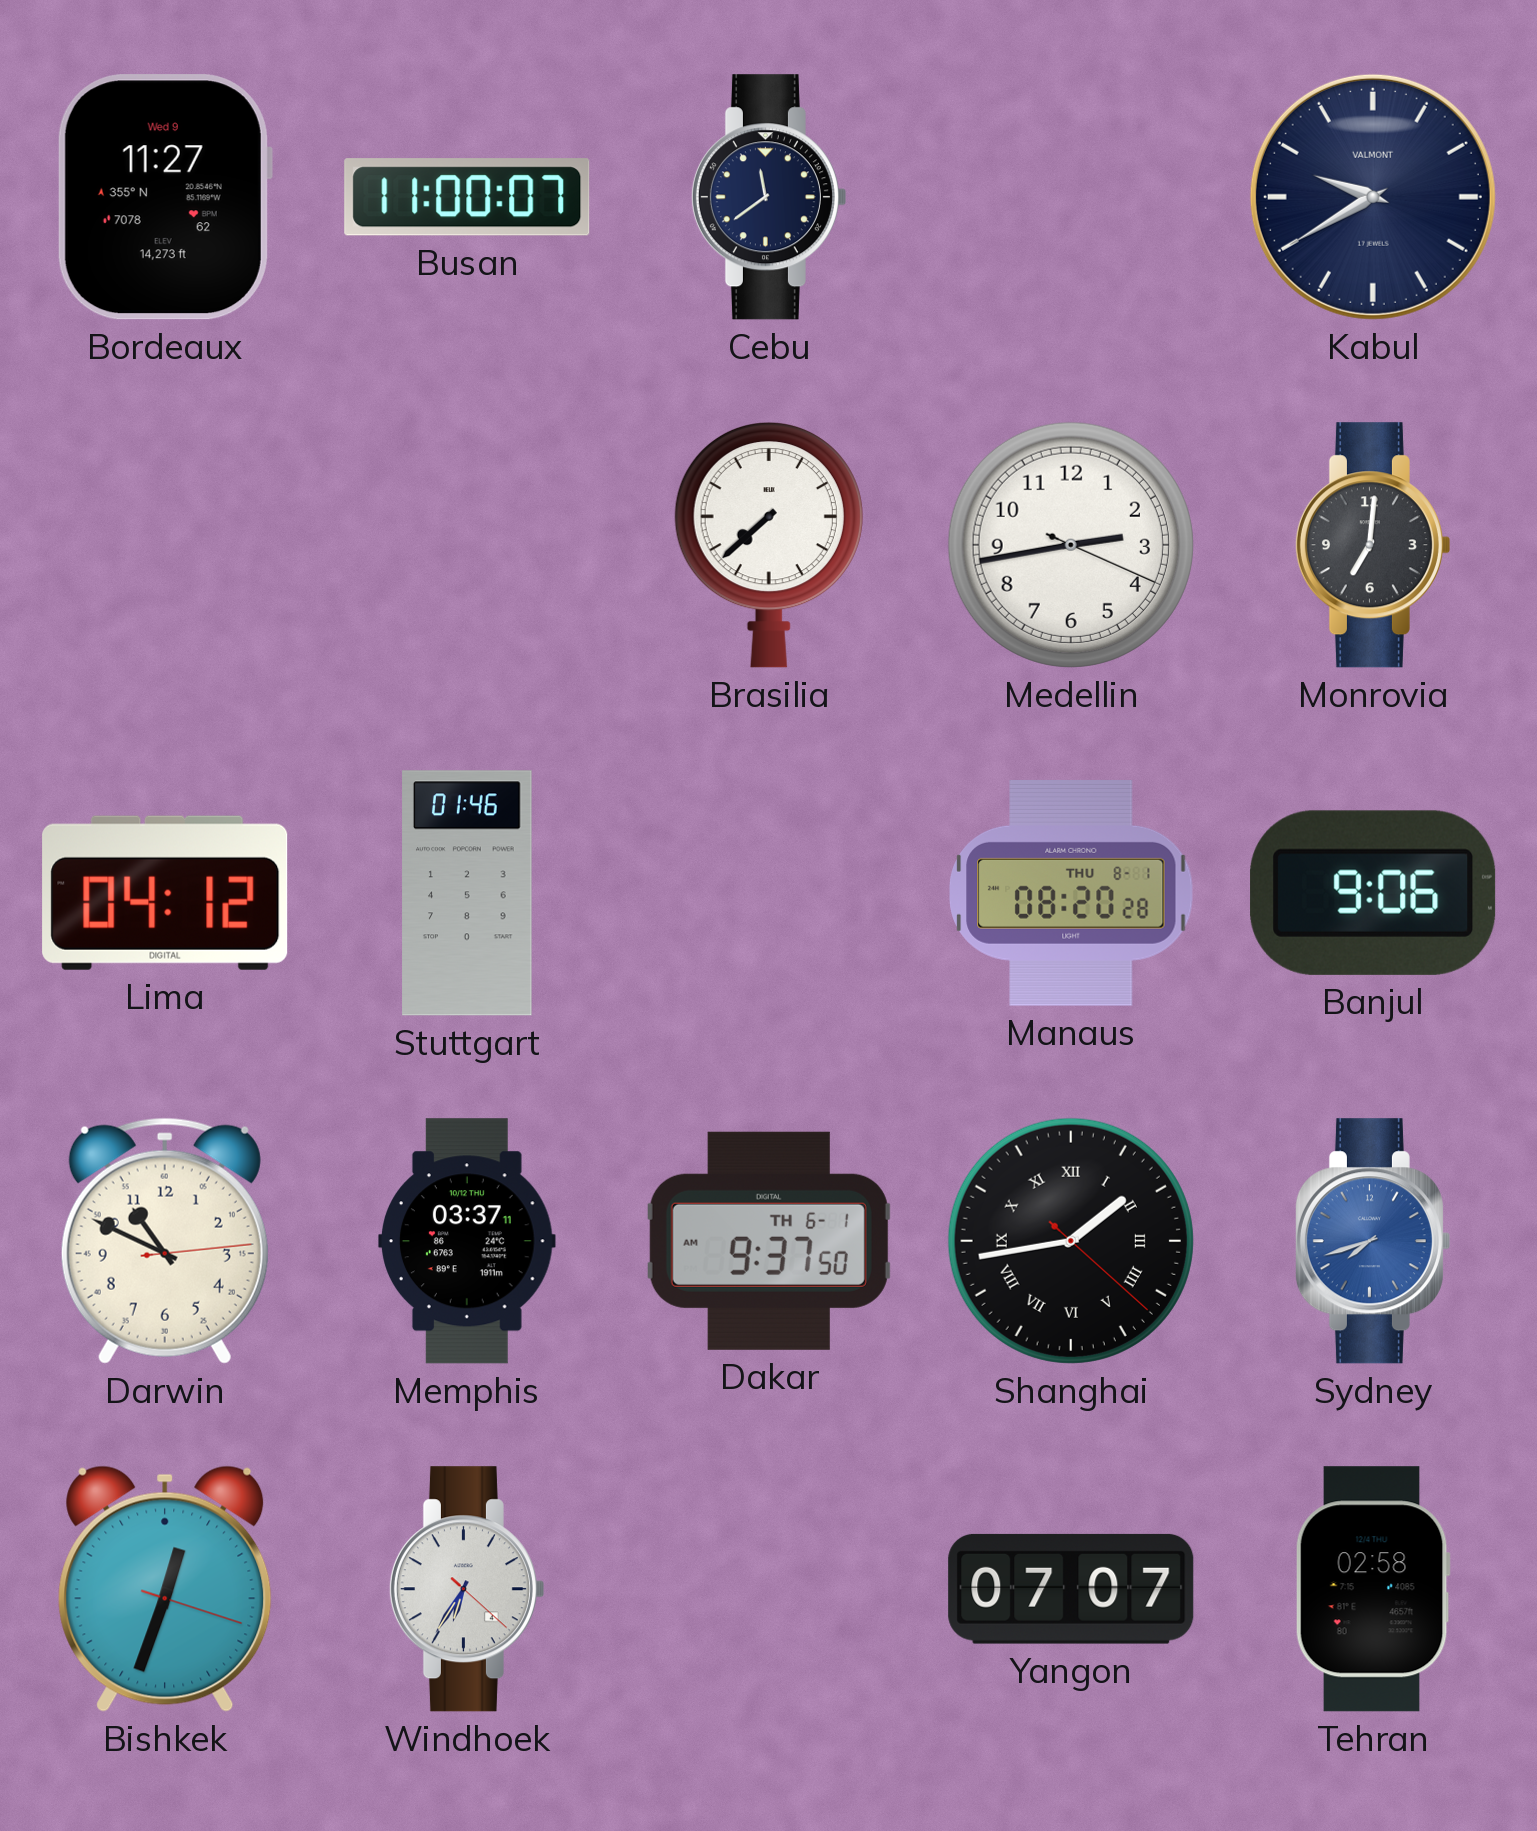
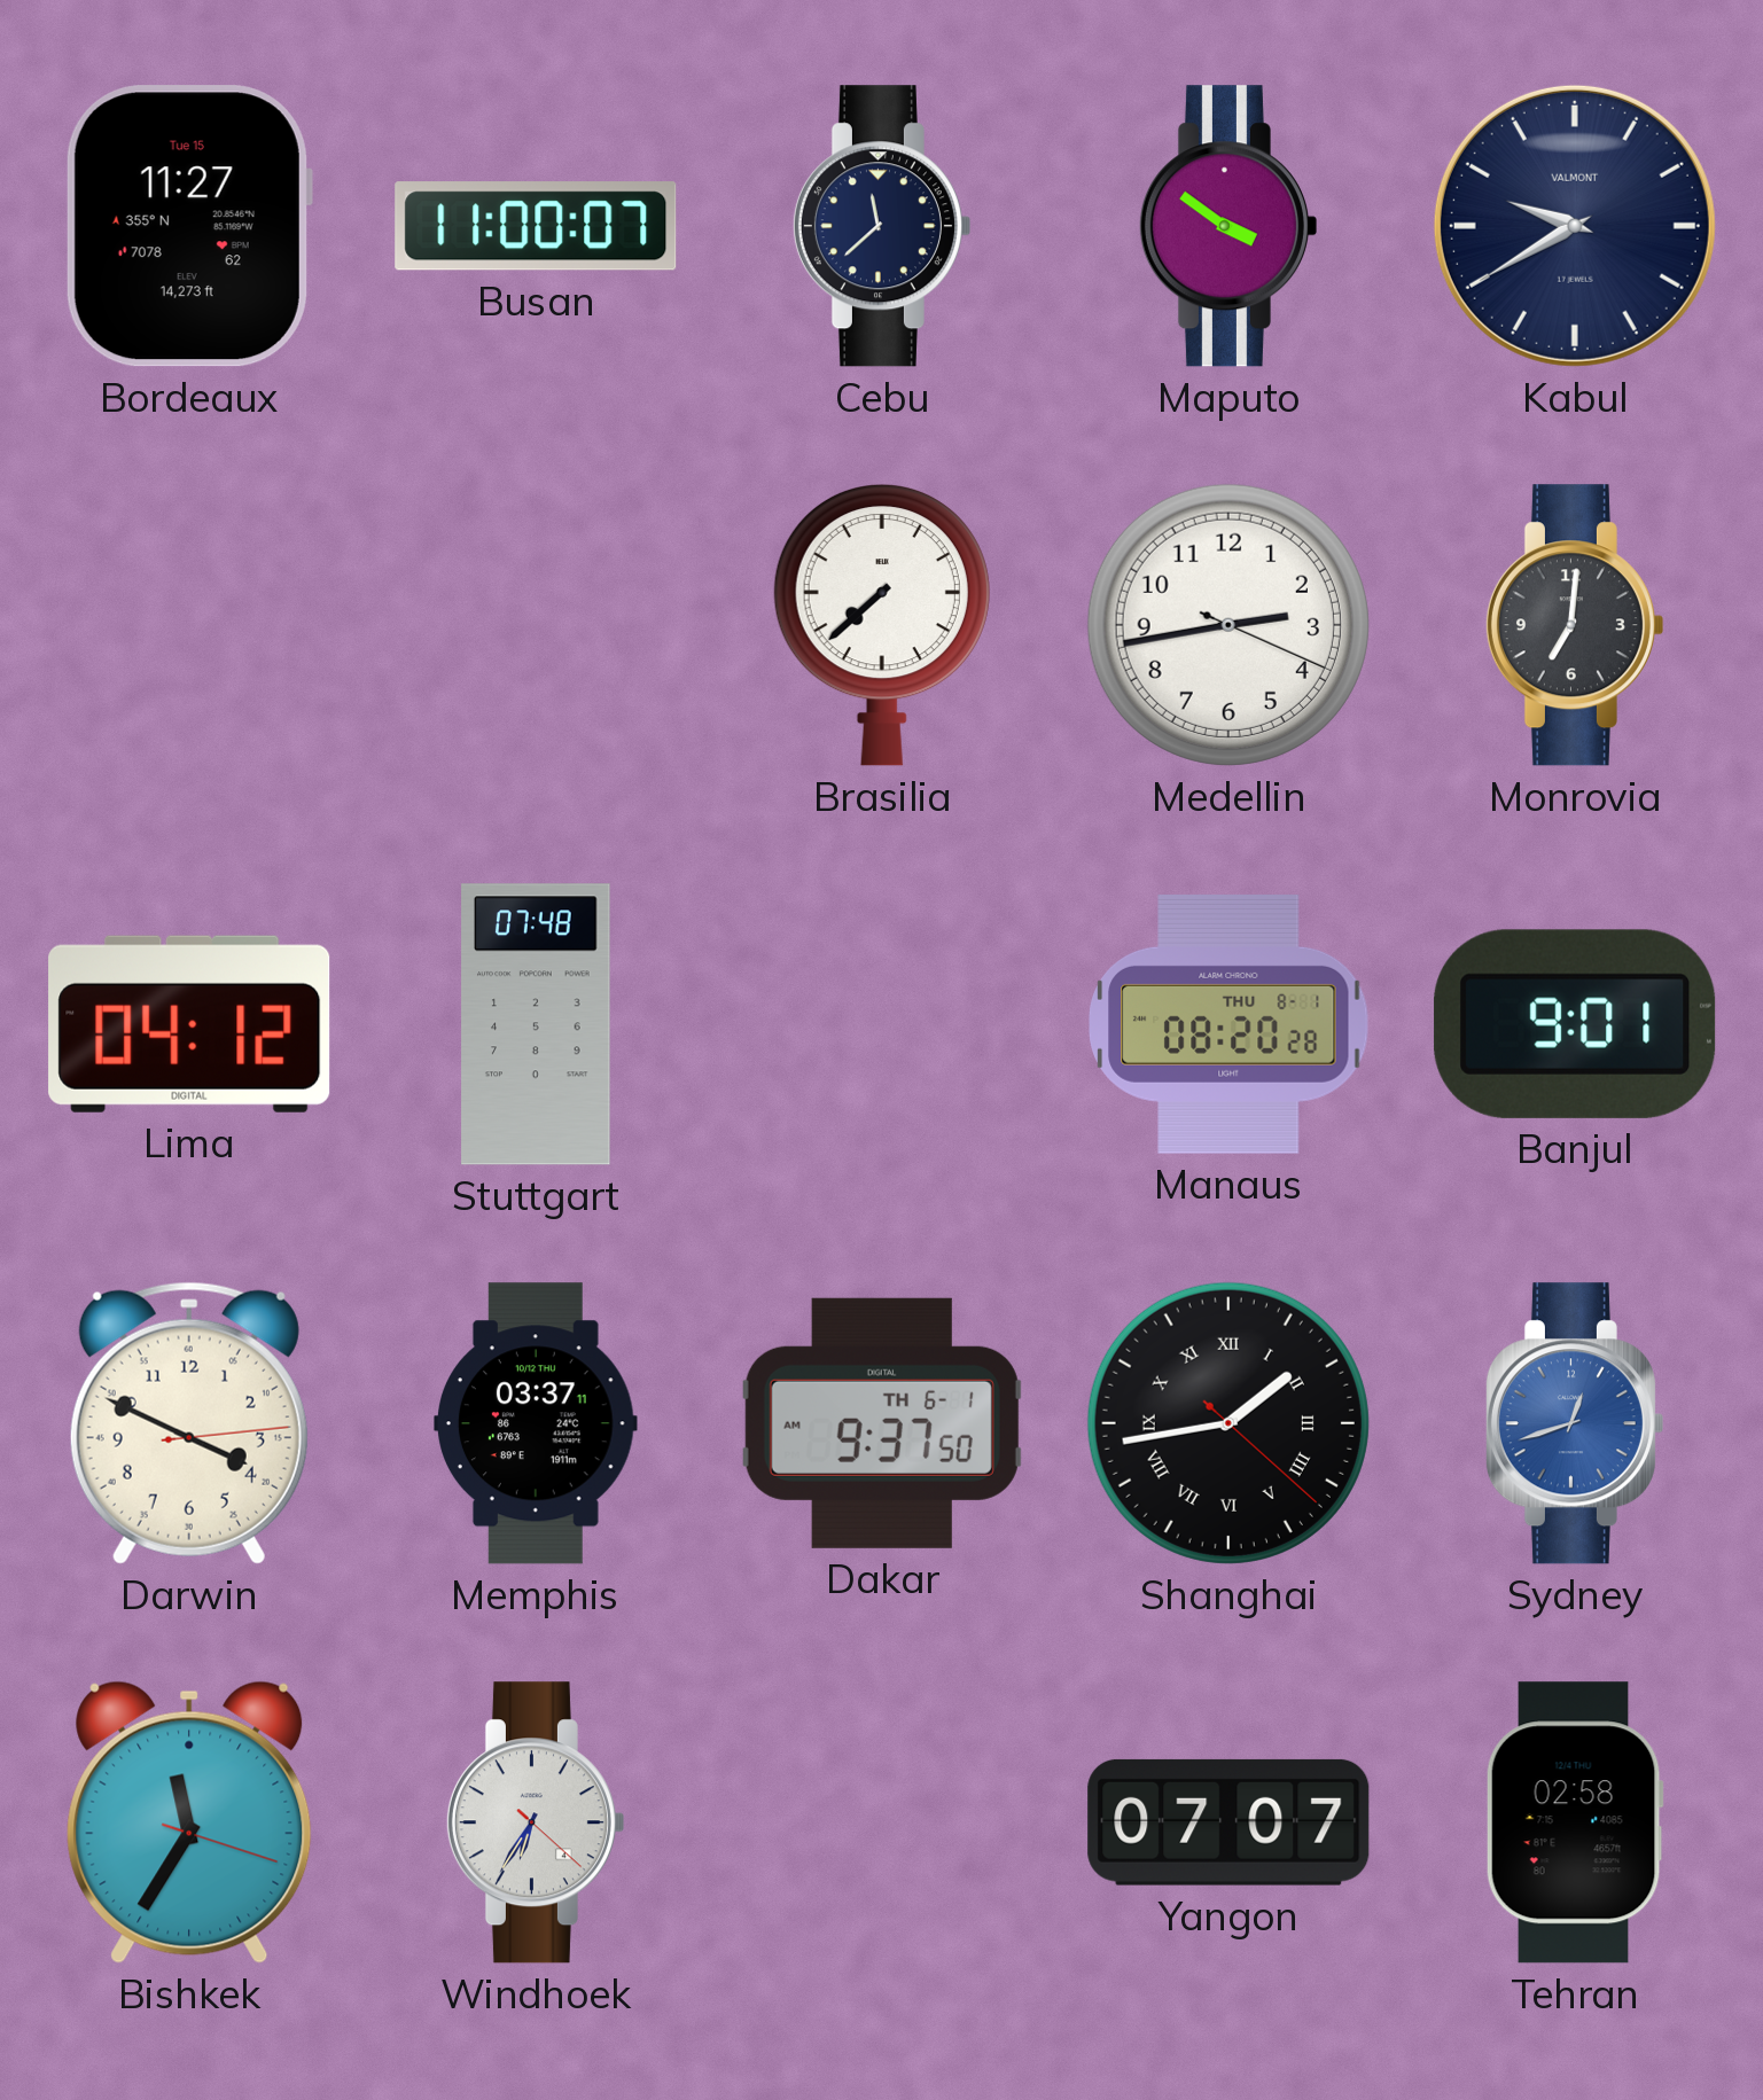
Bordeaux date: Wed 9 -> Tue 15 (188, 226)
Cebu: 11:39 -> 11:38 (881, 226)
Maputo: none -> 3:51 (1227, 226)
Stuttgart: 01:46 -> 07:48 (536, 1024)
Banjul: 9:06 -> 9:01 (1575, 1024)
Darwin: 10:49 -> 3:49 (189, 1423)
Sydney: 7:42 -> 12:42 (1574, 1423)
Bishkek: 12:33 -> 11:35 (189, 1822)
